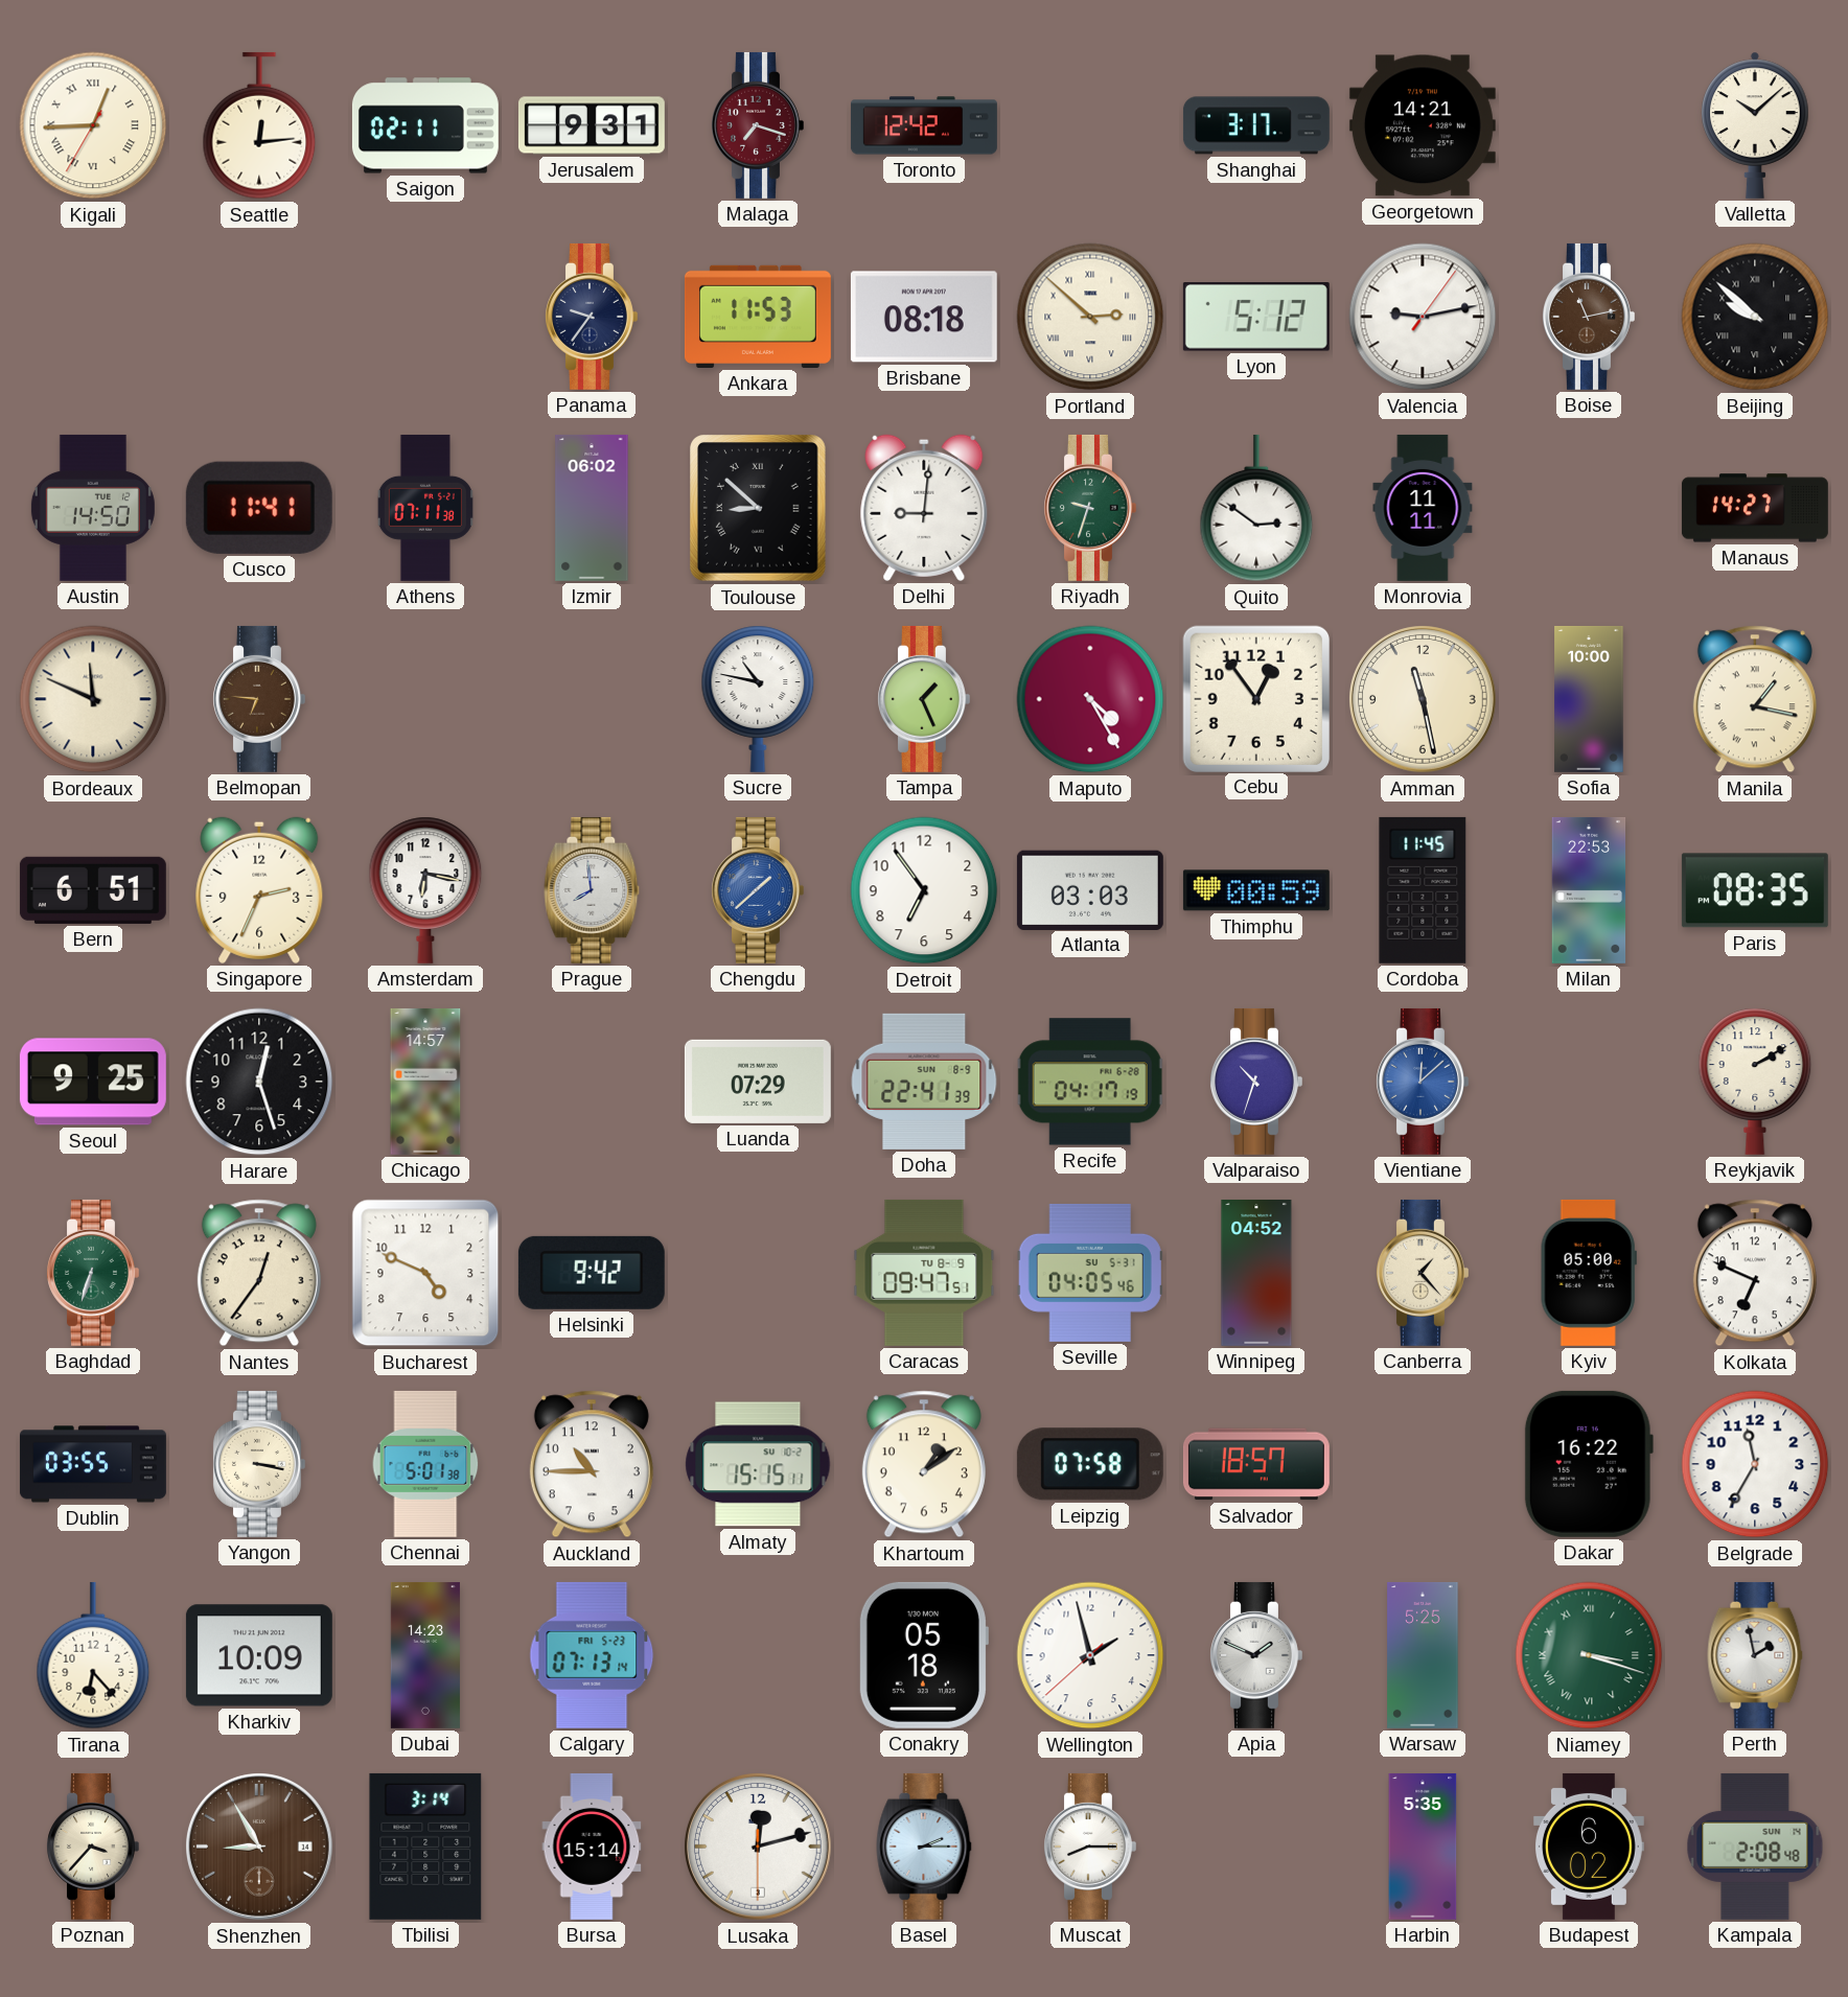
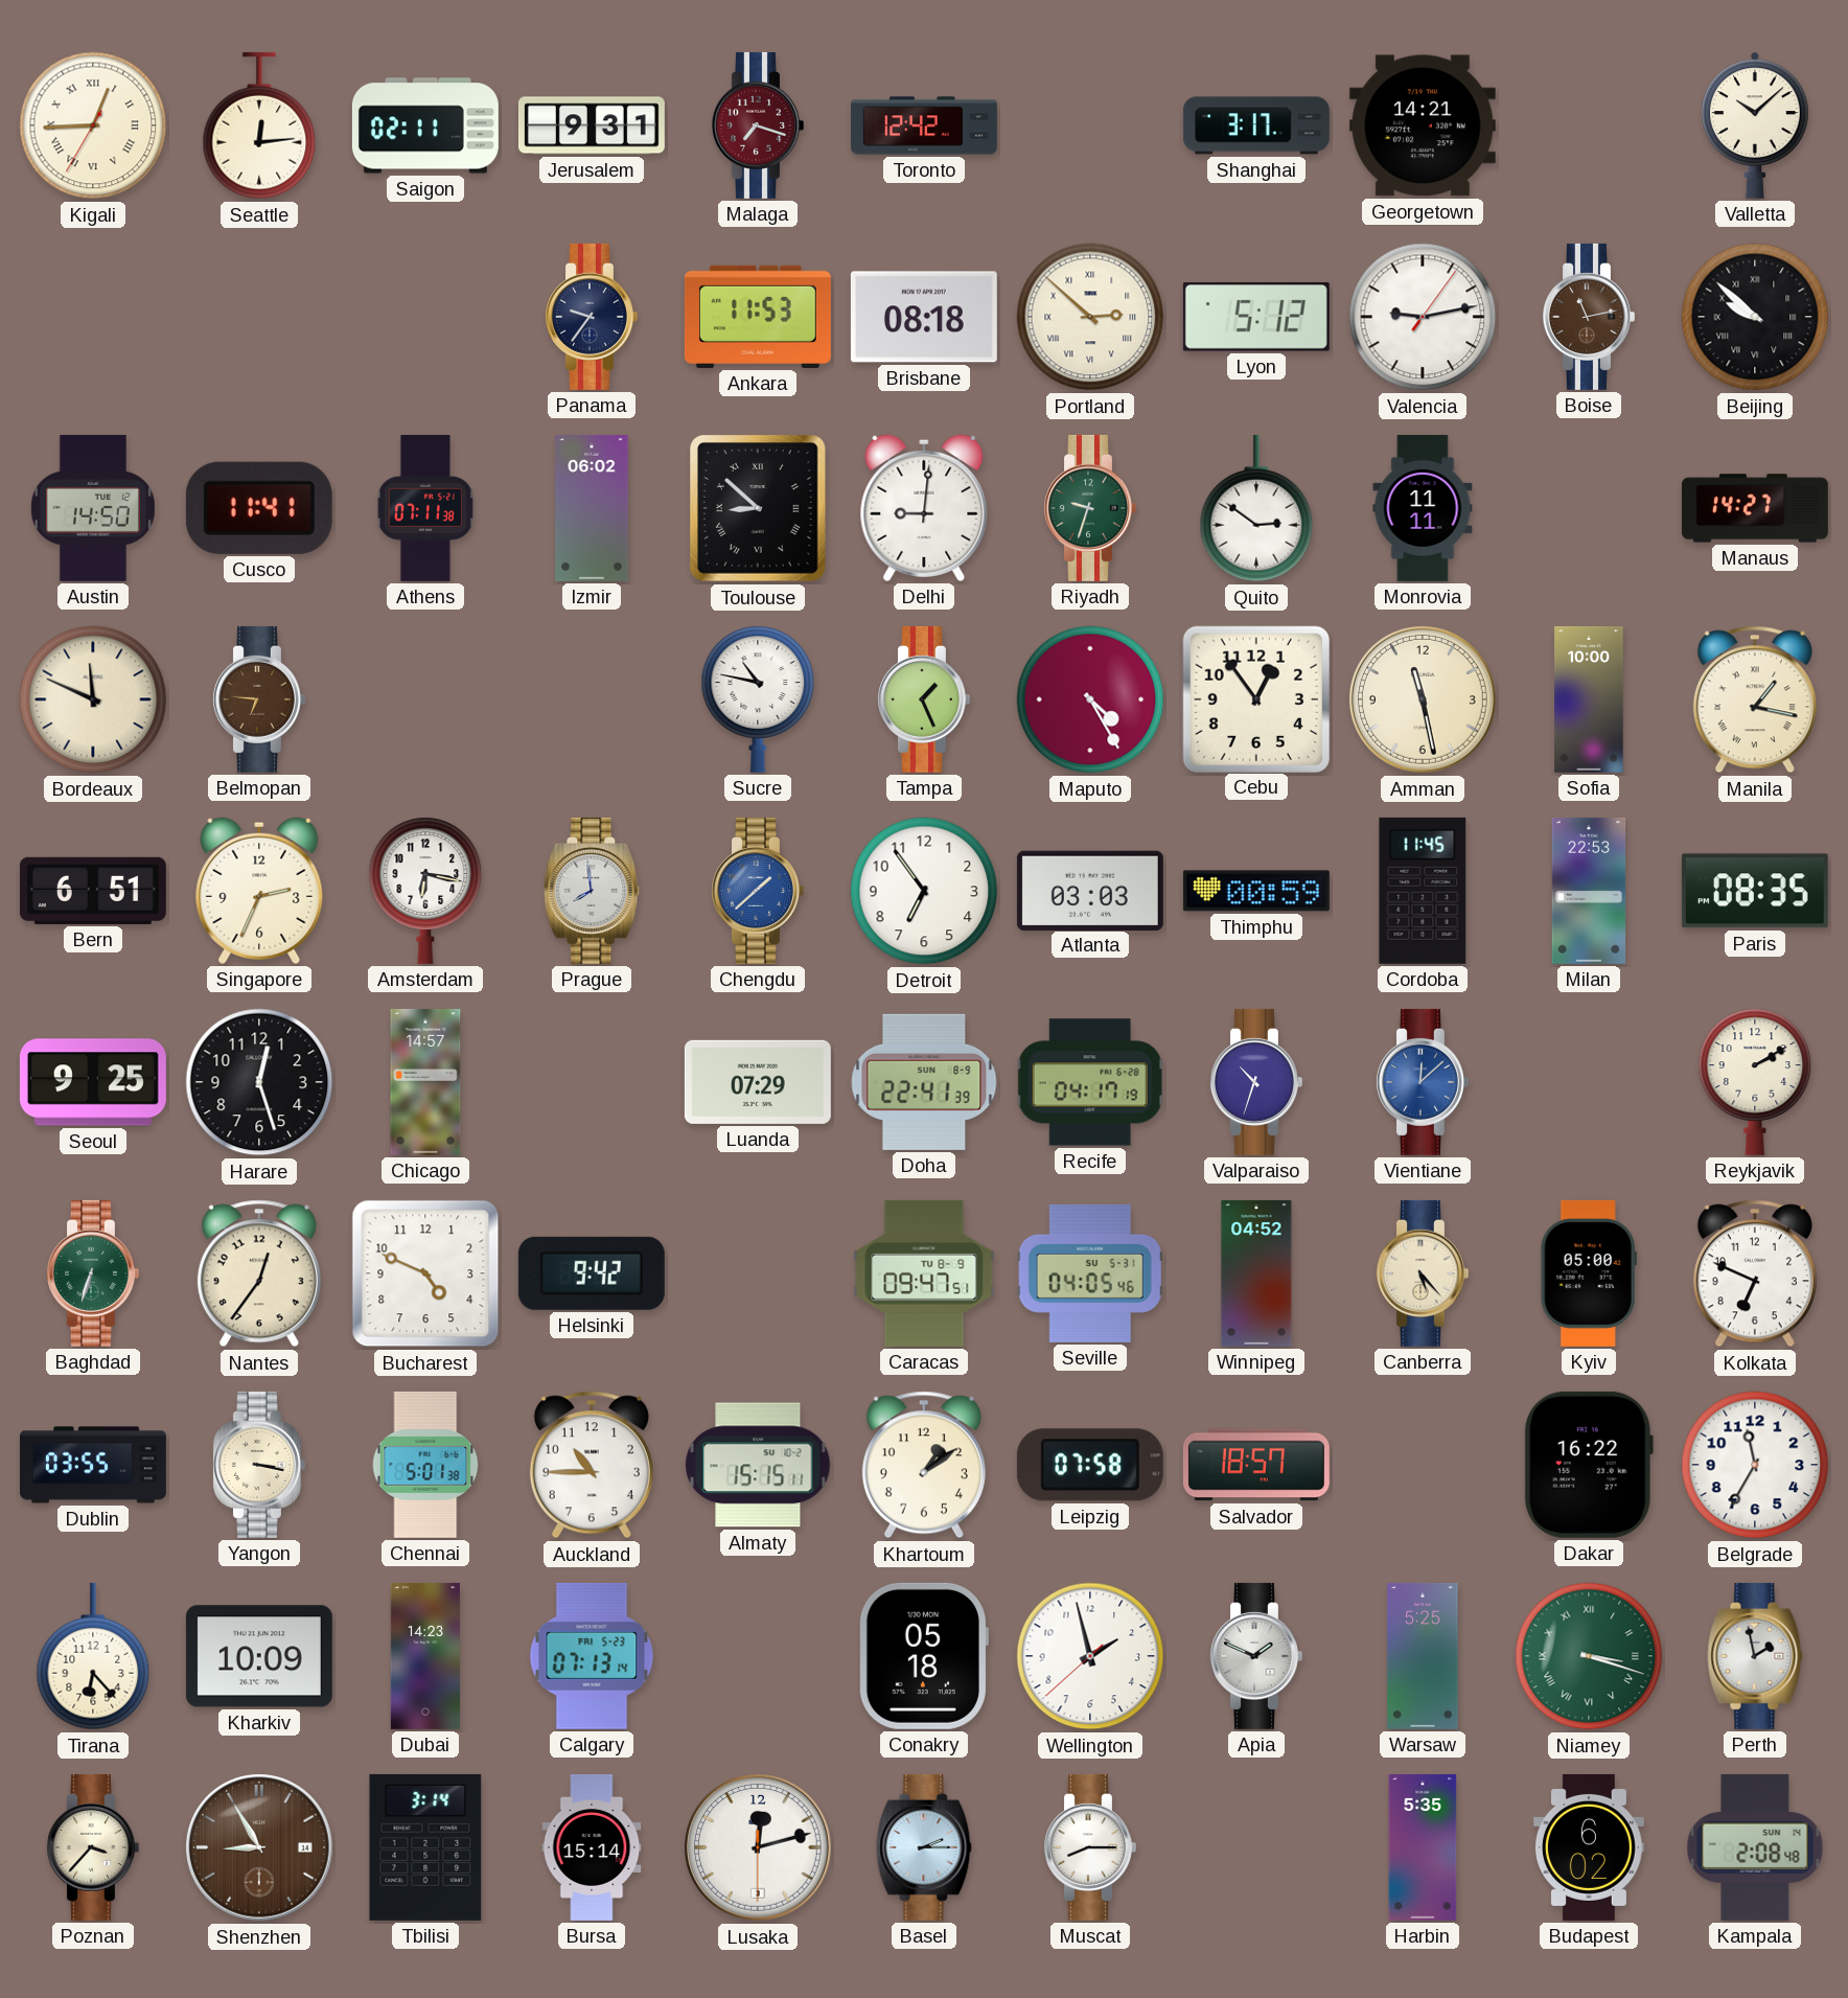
Canberra: 1:23 -> 5:23 (1423, 1273)
